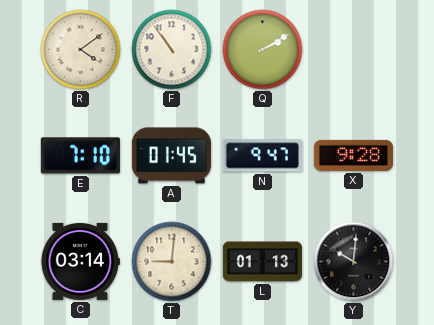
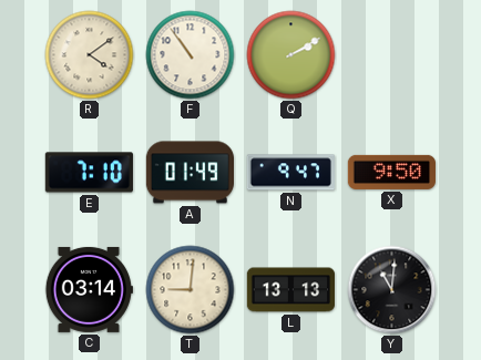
A: 01:45 -> 01:49 (190, 173)
X: 9:28 -> 9:50 (391, 172)
L: 01:13 -> 13:13 (290, 290)
Y: 10:01 -> 11:01 (392, 290)
